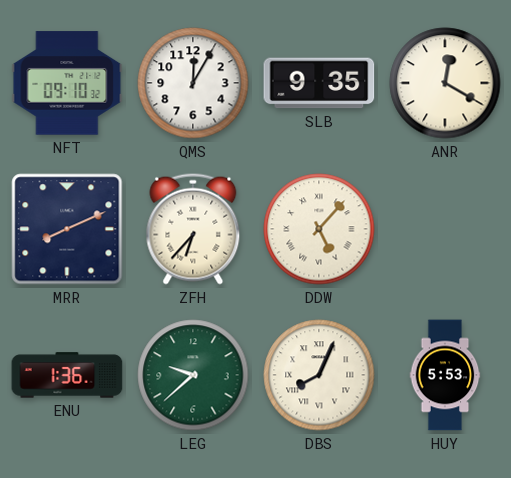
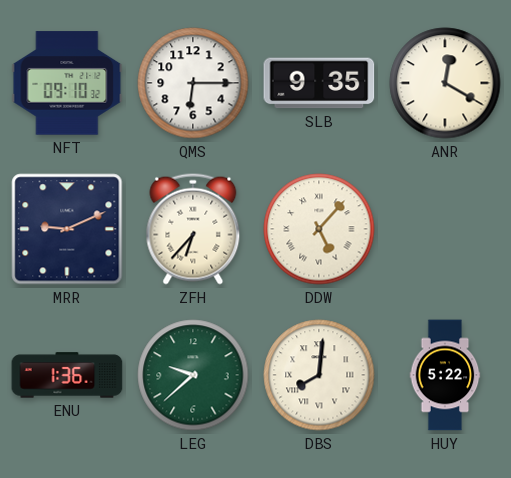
QMS: 12:05 -> 6:15 (193, 83)
MRR: 8:11 -> 9:11 (67, 229)
DBS: 8:04 -> 8:01 (319, 375)
HUY: 5:53 -> 5:22 (445, 375)
